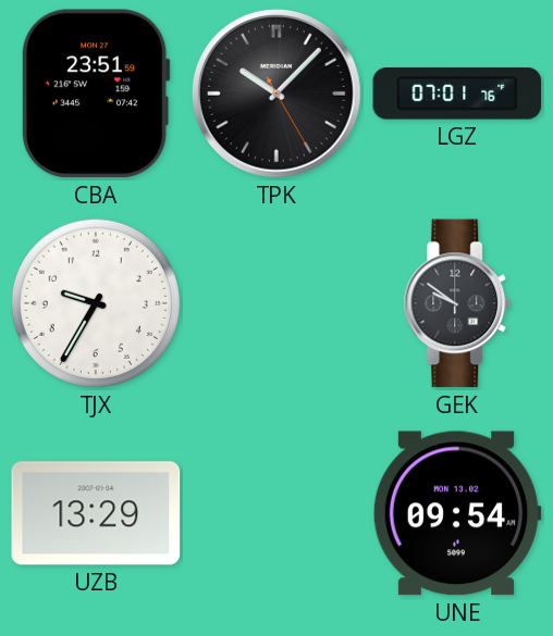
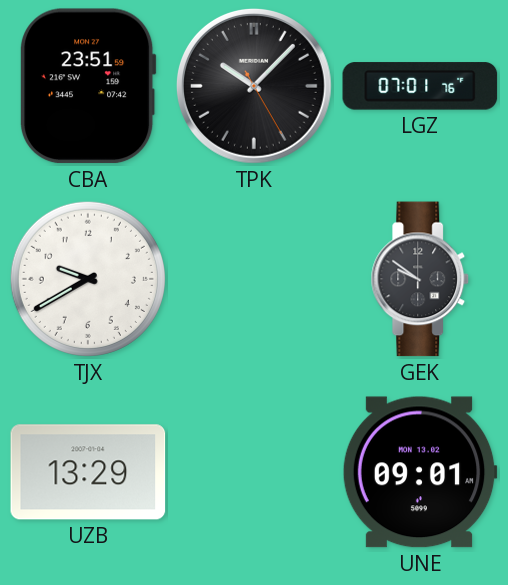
TJX: 9:35 -> 9:40 (88, 279)
UNE: 09:54 -> 09:01 (420, 472)
